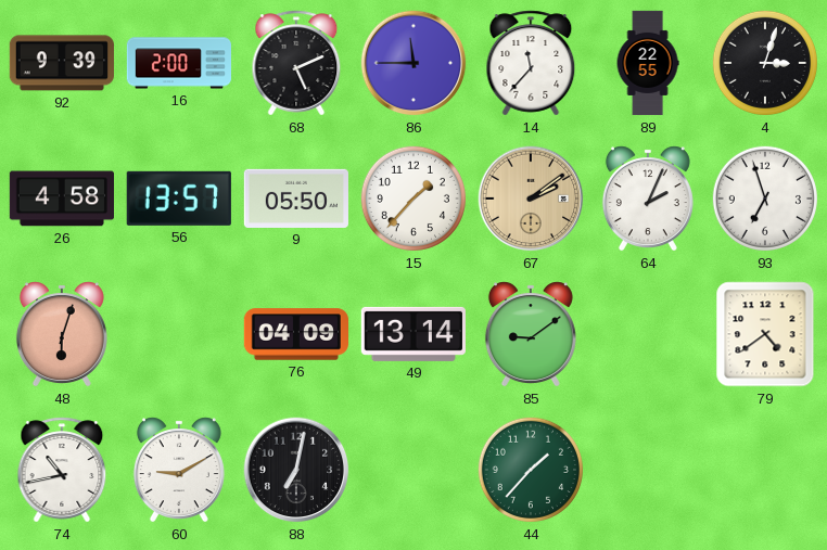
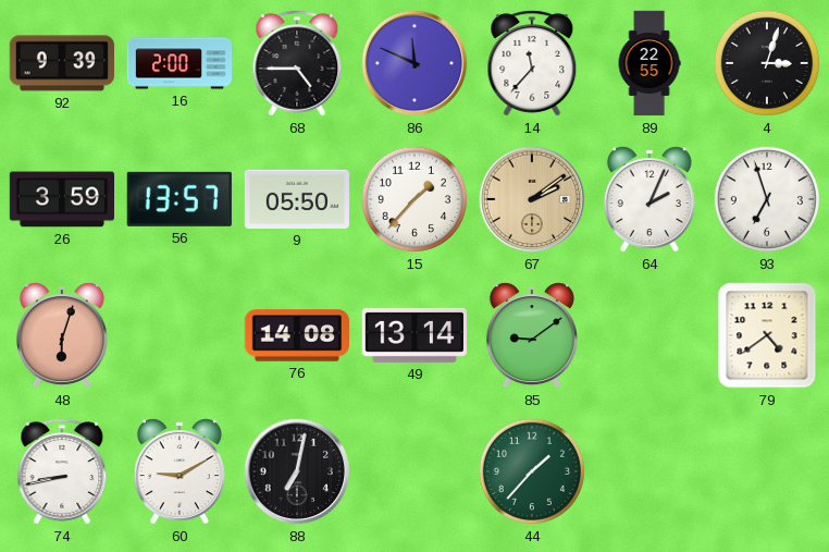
68: 5:11 -> 4:45 (297, 63)
86: 11:45 -> 11:49 (414, 63)
26: 4:58 -> 3:59 (61, 199)
76: 04:09 -> 14:08 (296, 335)
74: 10:43 -> 8:43 (62, 471)
